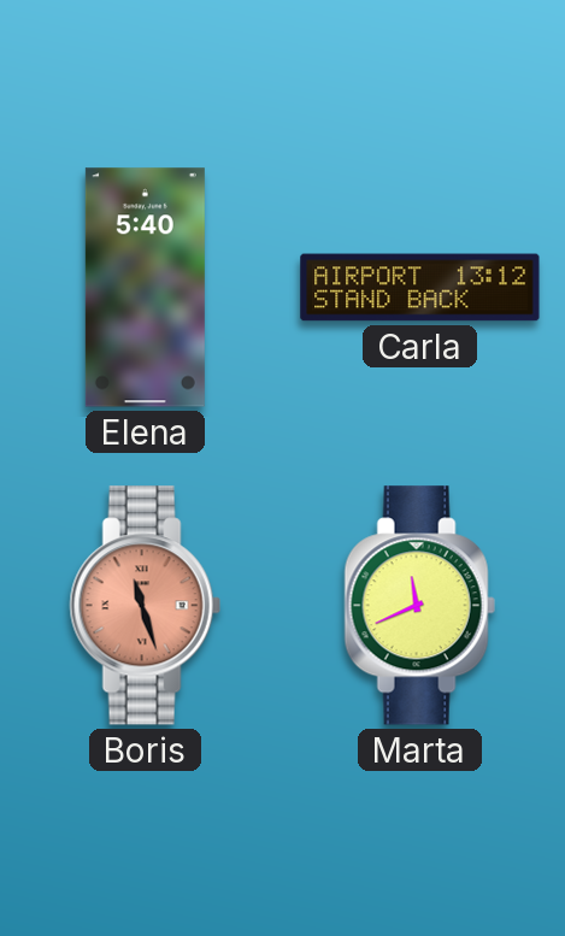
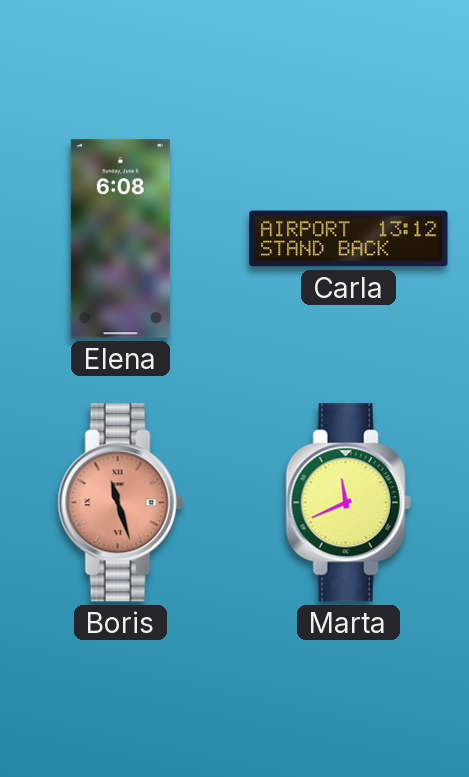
Elena: 5:40 -> 6:08 (120, 239)
